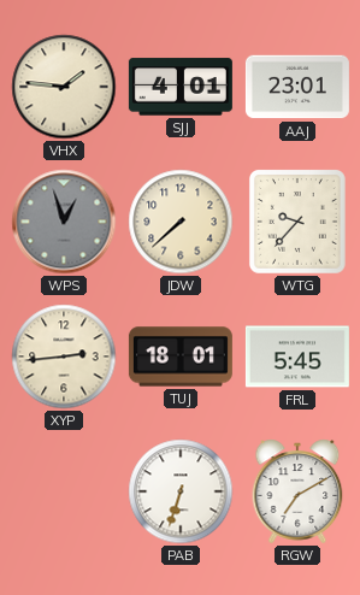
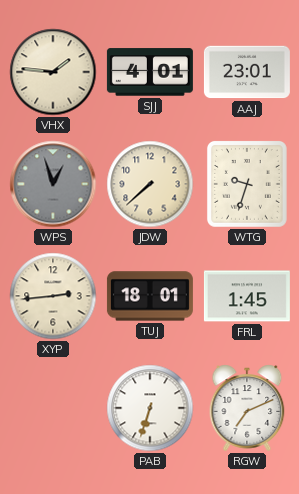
WTG: 9:37 -> 9:33 (247, 184)
FRL: 5:45 -> 1:45 (247, 296)
RGW: 7:10 -> 7:11 (247, 408)
